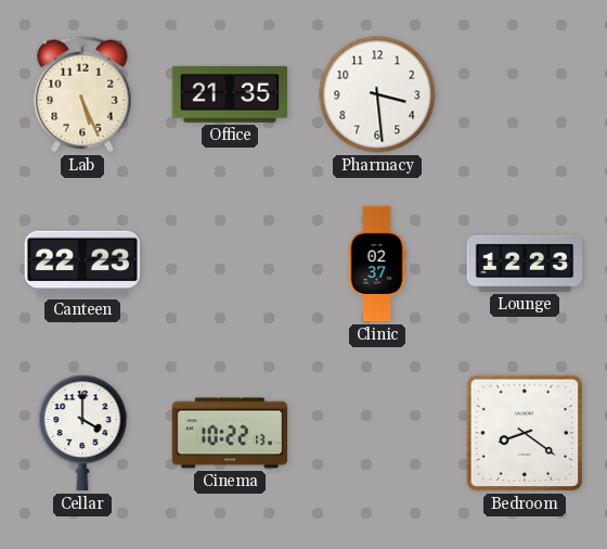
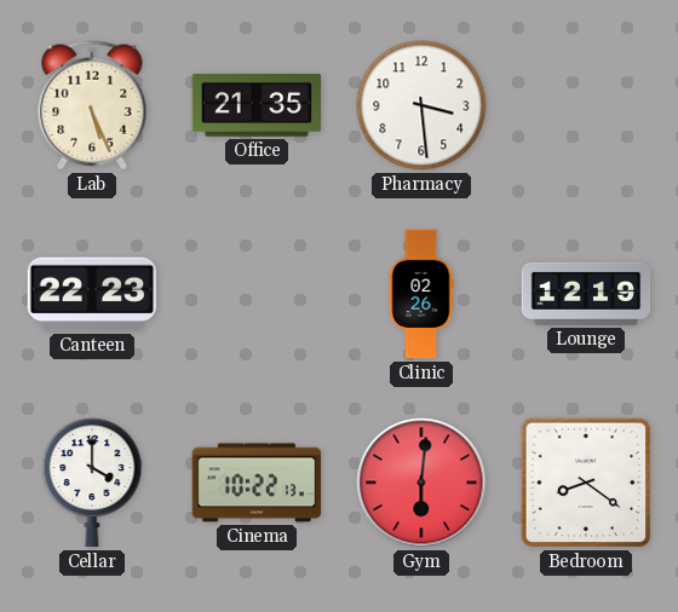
Clinic: 02:37 -> 02:26 (421, 294)
Lounge: 12:23 -> 12:19 (586, 294)
Gym: none -> 6:01 (421, 483)
